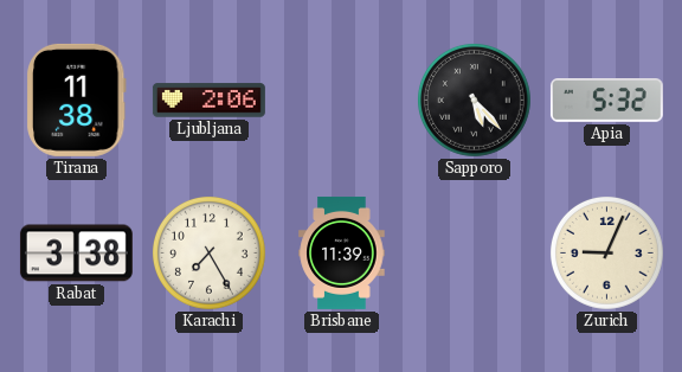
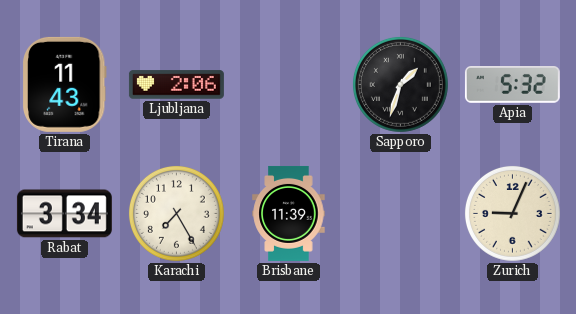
Tirana: 11:38 -> 11:43 (64, 84)
Sapporo: 5:23 -> 1:33 (401, 85)
Rabat: 3:38 -> 3:34 (64, 214)
